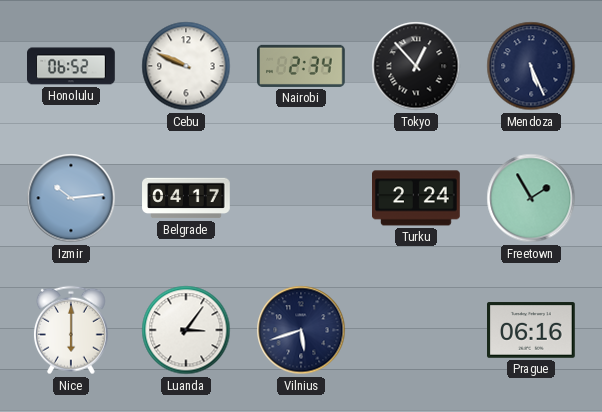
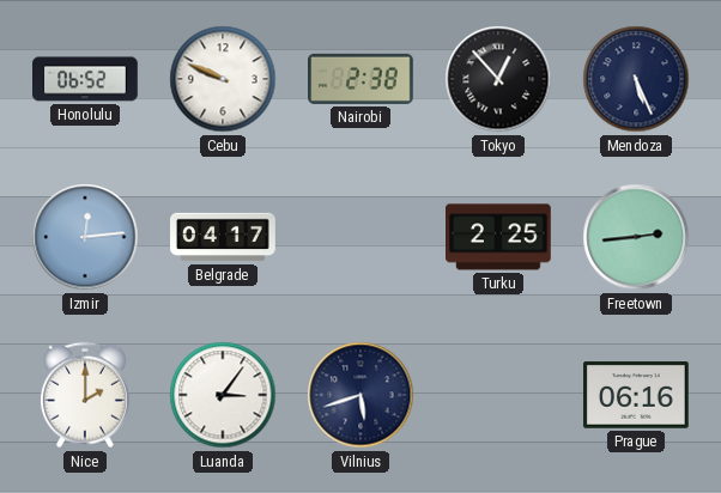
Nairobi: 2:34 -> 2:38 (362, 79)
Izmir: 10:14 -> 12:14 (85, 237)
Turku: 2:24 -> 2:25 (499, 237)
Freetown: 1:55 -> 2:44 (636, 237)
Nice: 6:00 -> 2:00 (85, 395)
